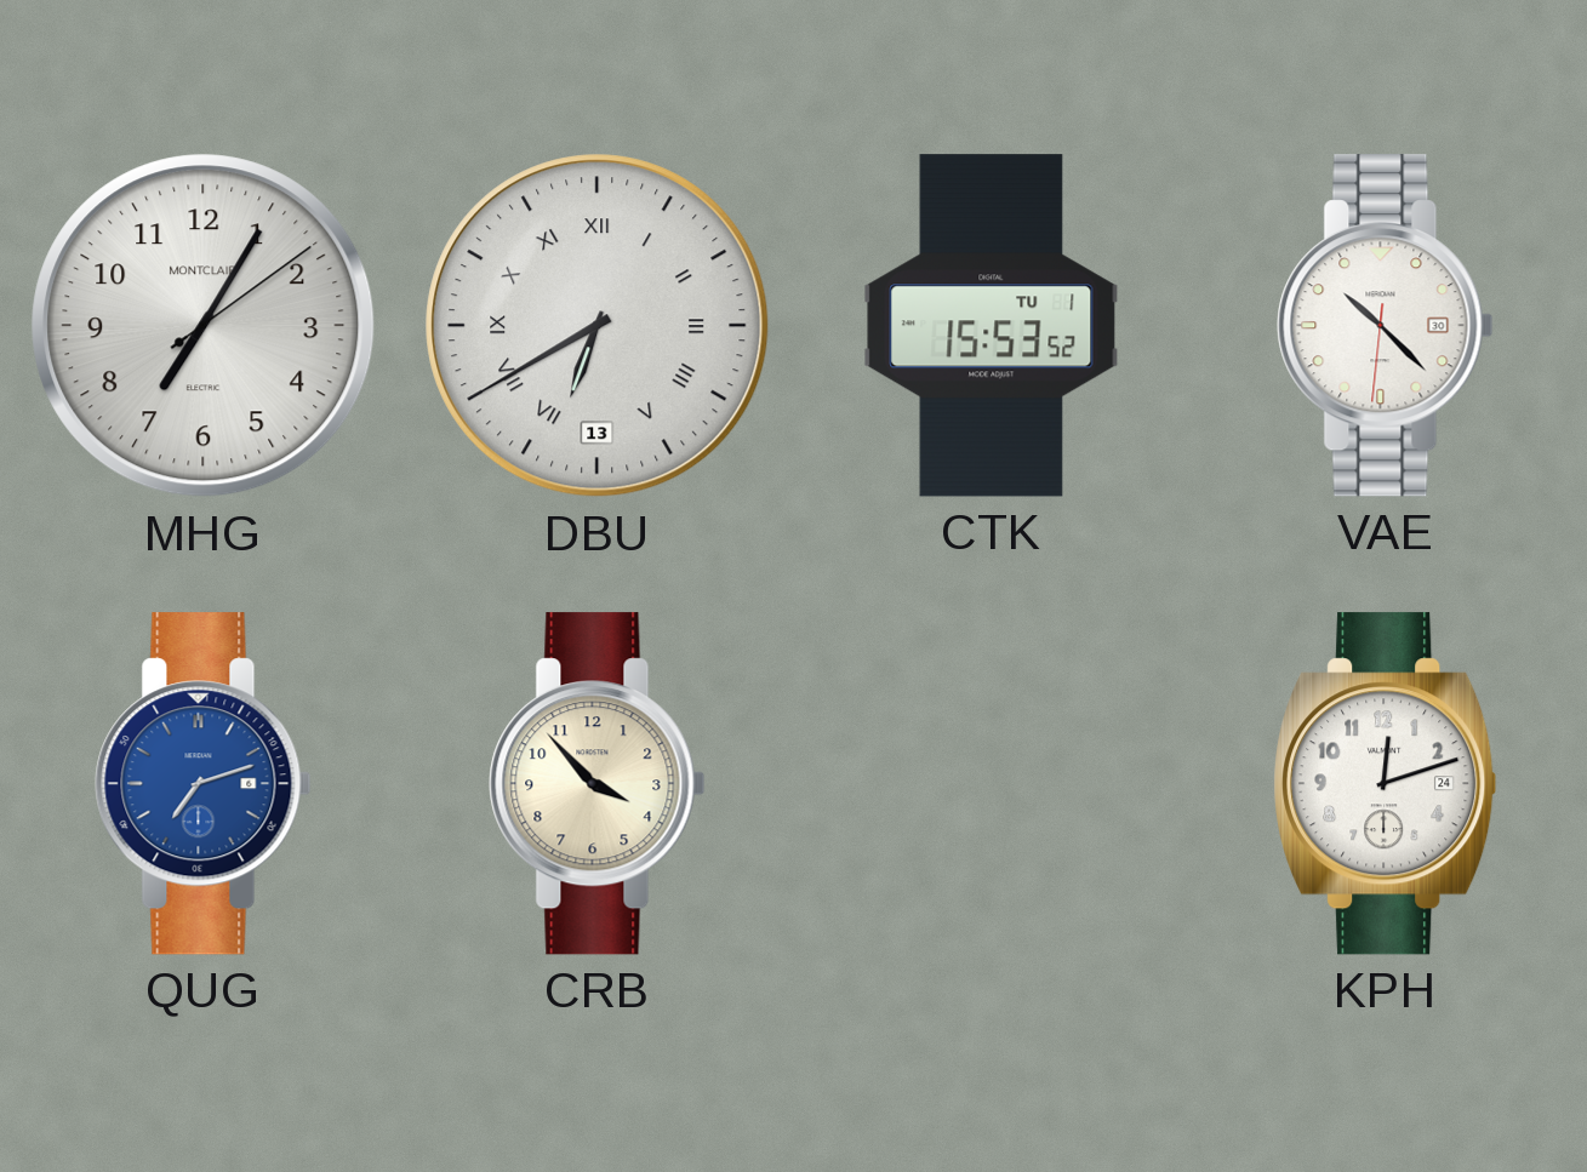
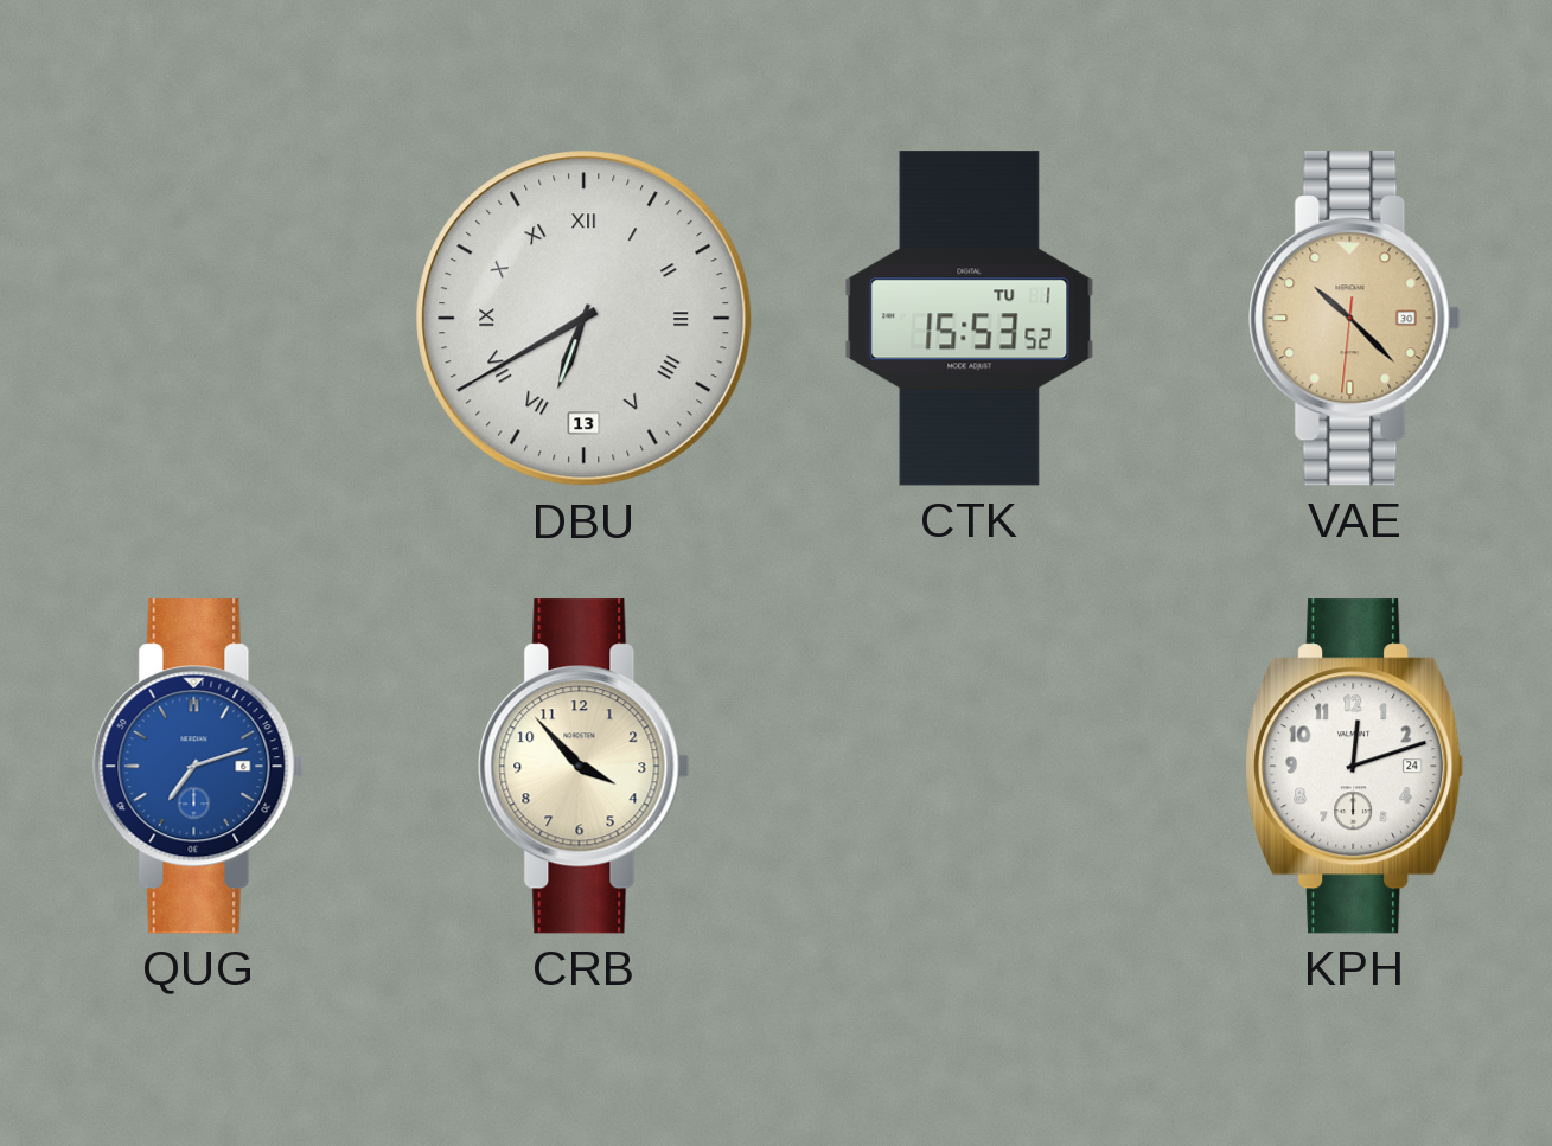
MHG: 7:05 -> none (204, 326)
VAE dial: white -> champagne (1355, 319)
